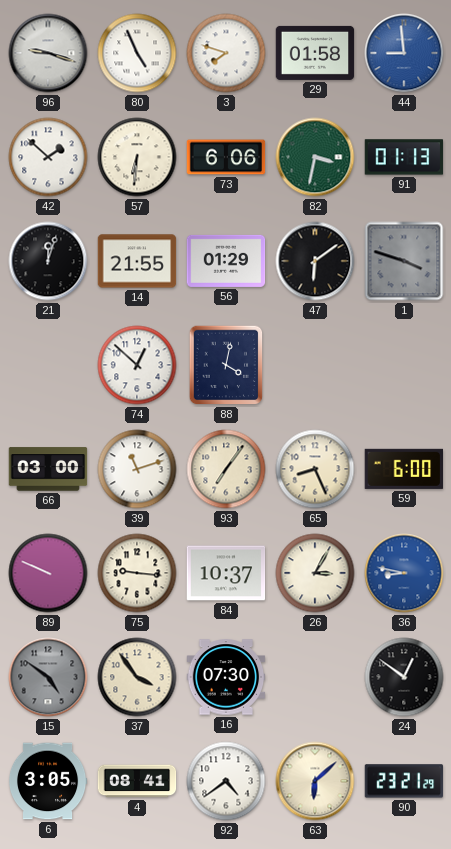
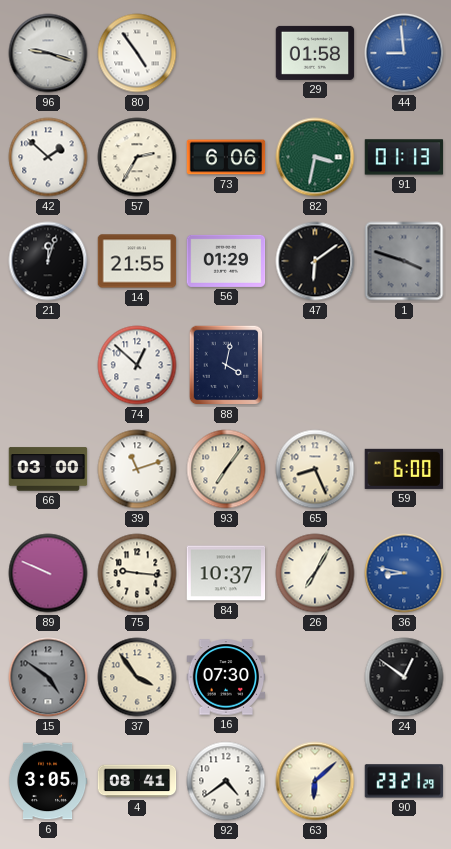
80: 4:56 -> 4:54 (137, 53)
3: 7:48 -> none (226, 53)
57: 6:31 -> 2:35 (137, 157)
26: 3:05 -> 7:05 (315, 573)
